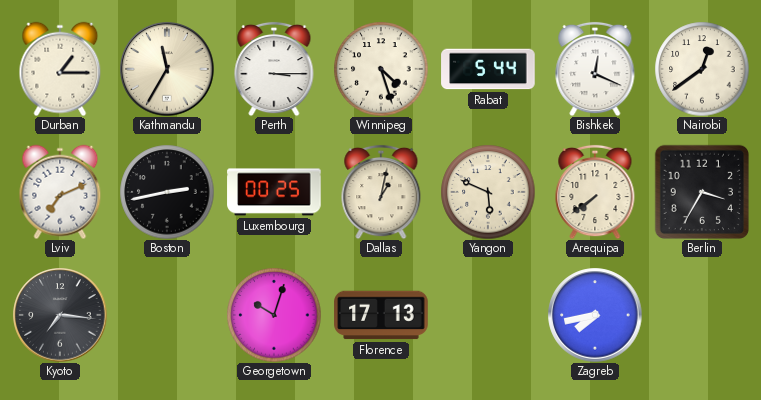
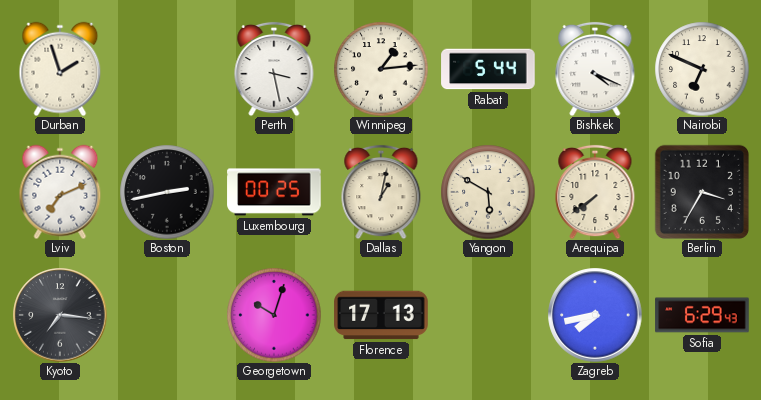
Durban: 1:15 -> 1:57 (60, 69)
Kathmandu: 11:35 -> none (167, 69)
Perth: 3:15 -> 3:28 (274, 69)
Winnipeg: 4:27 -> 1:14 (381, 69)
Bishkek: 12:19 -> 4:19 (595, 69)
Nairobi: 12:39 -> 6:49 (702, 69)
Yangon: 5:49 -> 5:50 (488, 192)
Sofia: none -> 6:29 (702, 315)
